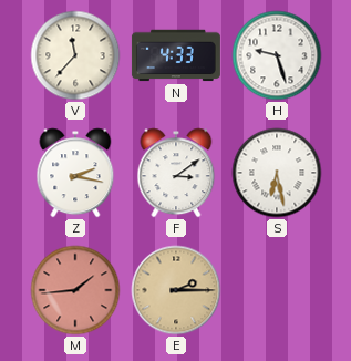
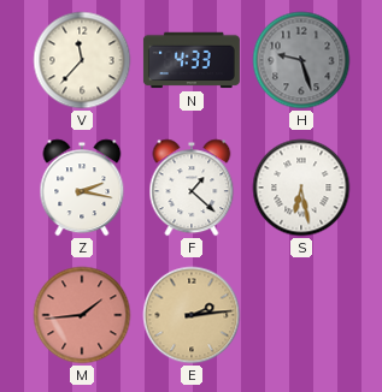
H dial: white -> grey (301, 60)
F: 3:09 -> 1:22 (192, 188)
E: 2:15 -> 2:14 (192, 315)
